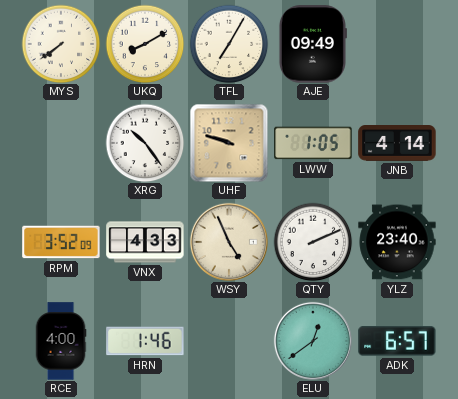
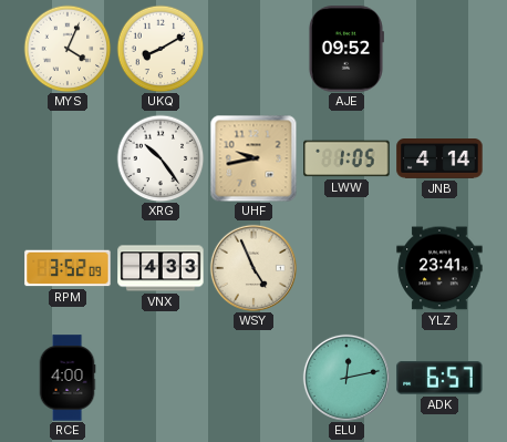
MYS: 7:39 -> 4:04 (68, 49)
TFL: 7:05 -> none (229, 44)
AJE: 09:49 -> 09:52 (345, 49)
UHF: 9:48 -> 9:43 (253, 158)
QTY: 2:11 -> none (313, 242)
YLZ: 23:40 -> 23:41 (439, 268)
HRN: 1:46 -> none (145, 341)
ELU: 12:39 -> 12:13 (346, 378)
